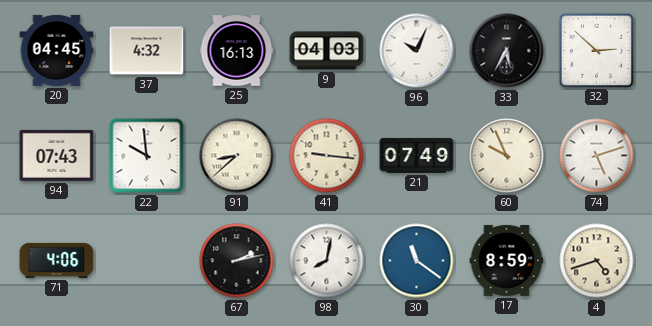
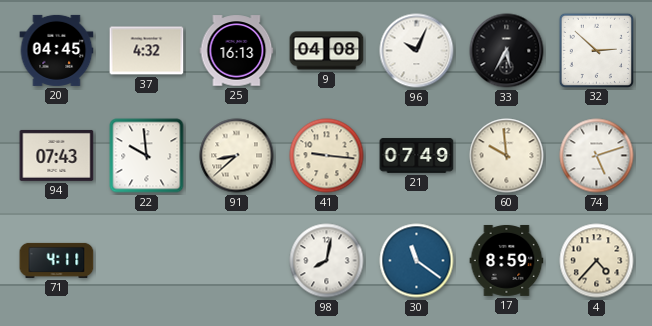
9: 04:03 -> 04:08 (327, 51)
60: 9:56 -> 9:59 (507, 156)
71: 4:06 -> 4:11 (57, 260)
67: 2:13 -> none (237, 261)
4: 4:42 -> 4:37 (597, 261)
